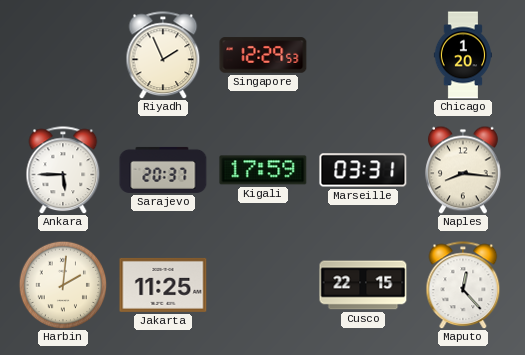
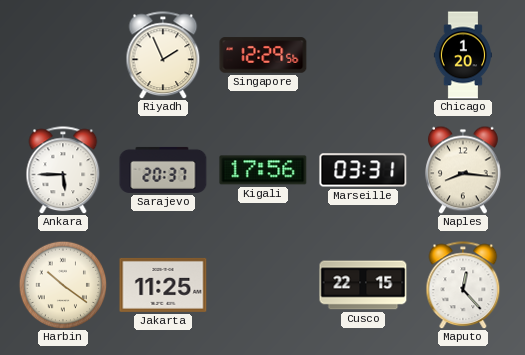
Singapore: 12:29:53 -> 12:29:56 (263, 55)
Kigali: 17:59 -> 17:56 (263, 170)
Harbin: 2:01 -> 10:21 (63, 285)
